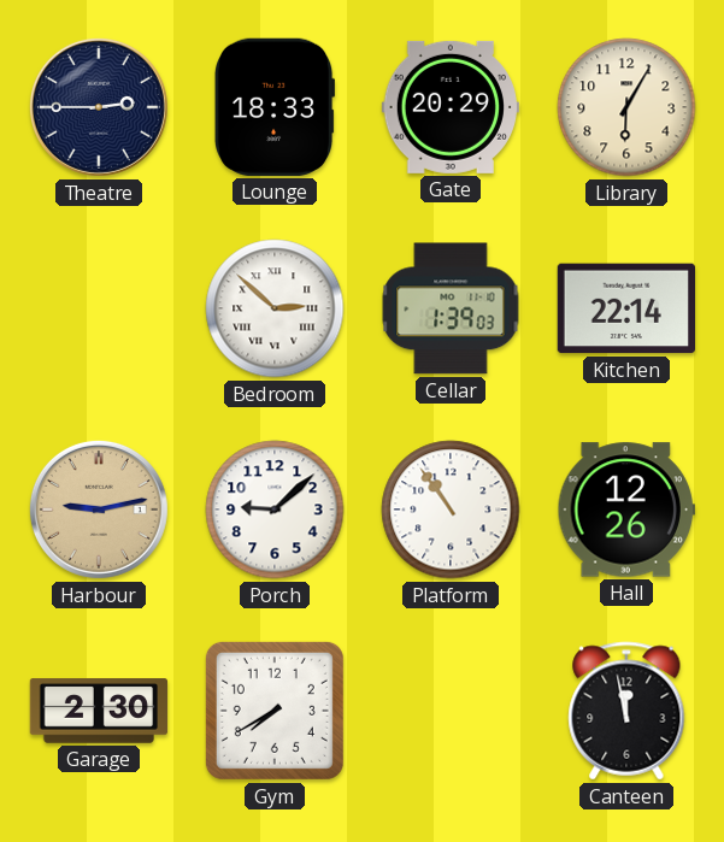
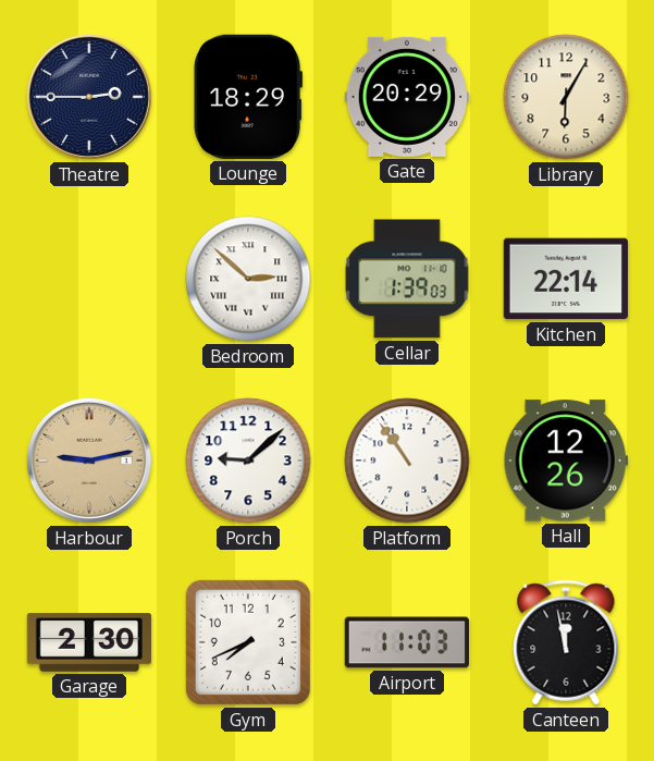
Lounge: 18:33 -> 18:29 (248, 97)
Gym: 7:40 -> 7:41 (248, 642)
Airport: none -> 11:03 (406, 642)
